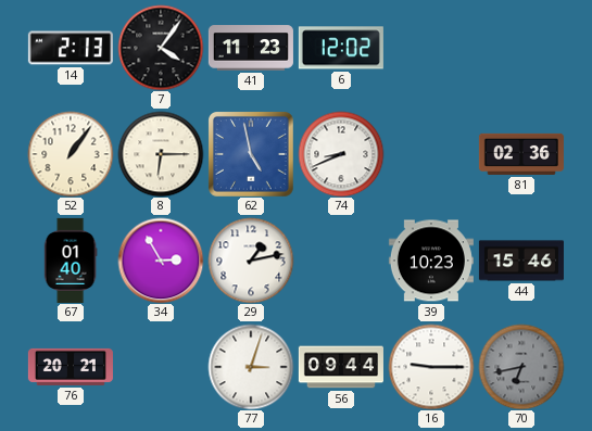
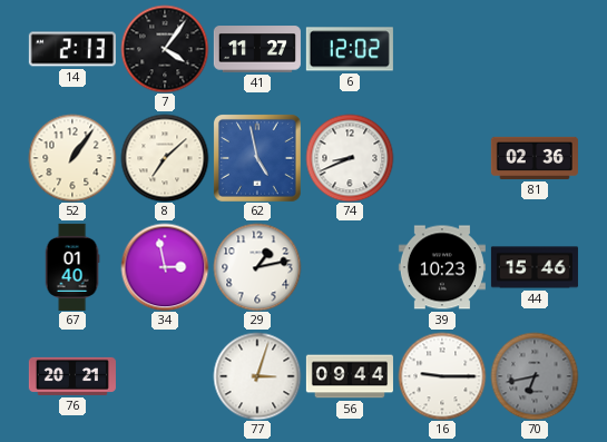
41: 11:23 -> 11:27 (257, 49)
8: 6:15 -> 7:08 (165, 158)
34: 2:55 -> 2:58 (165, 267)
